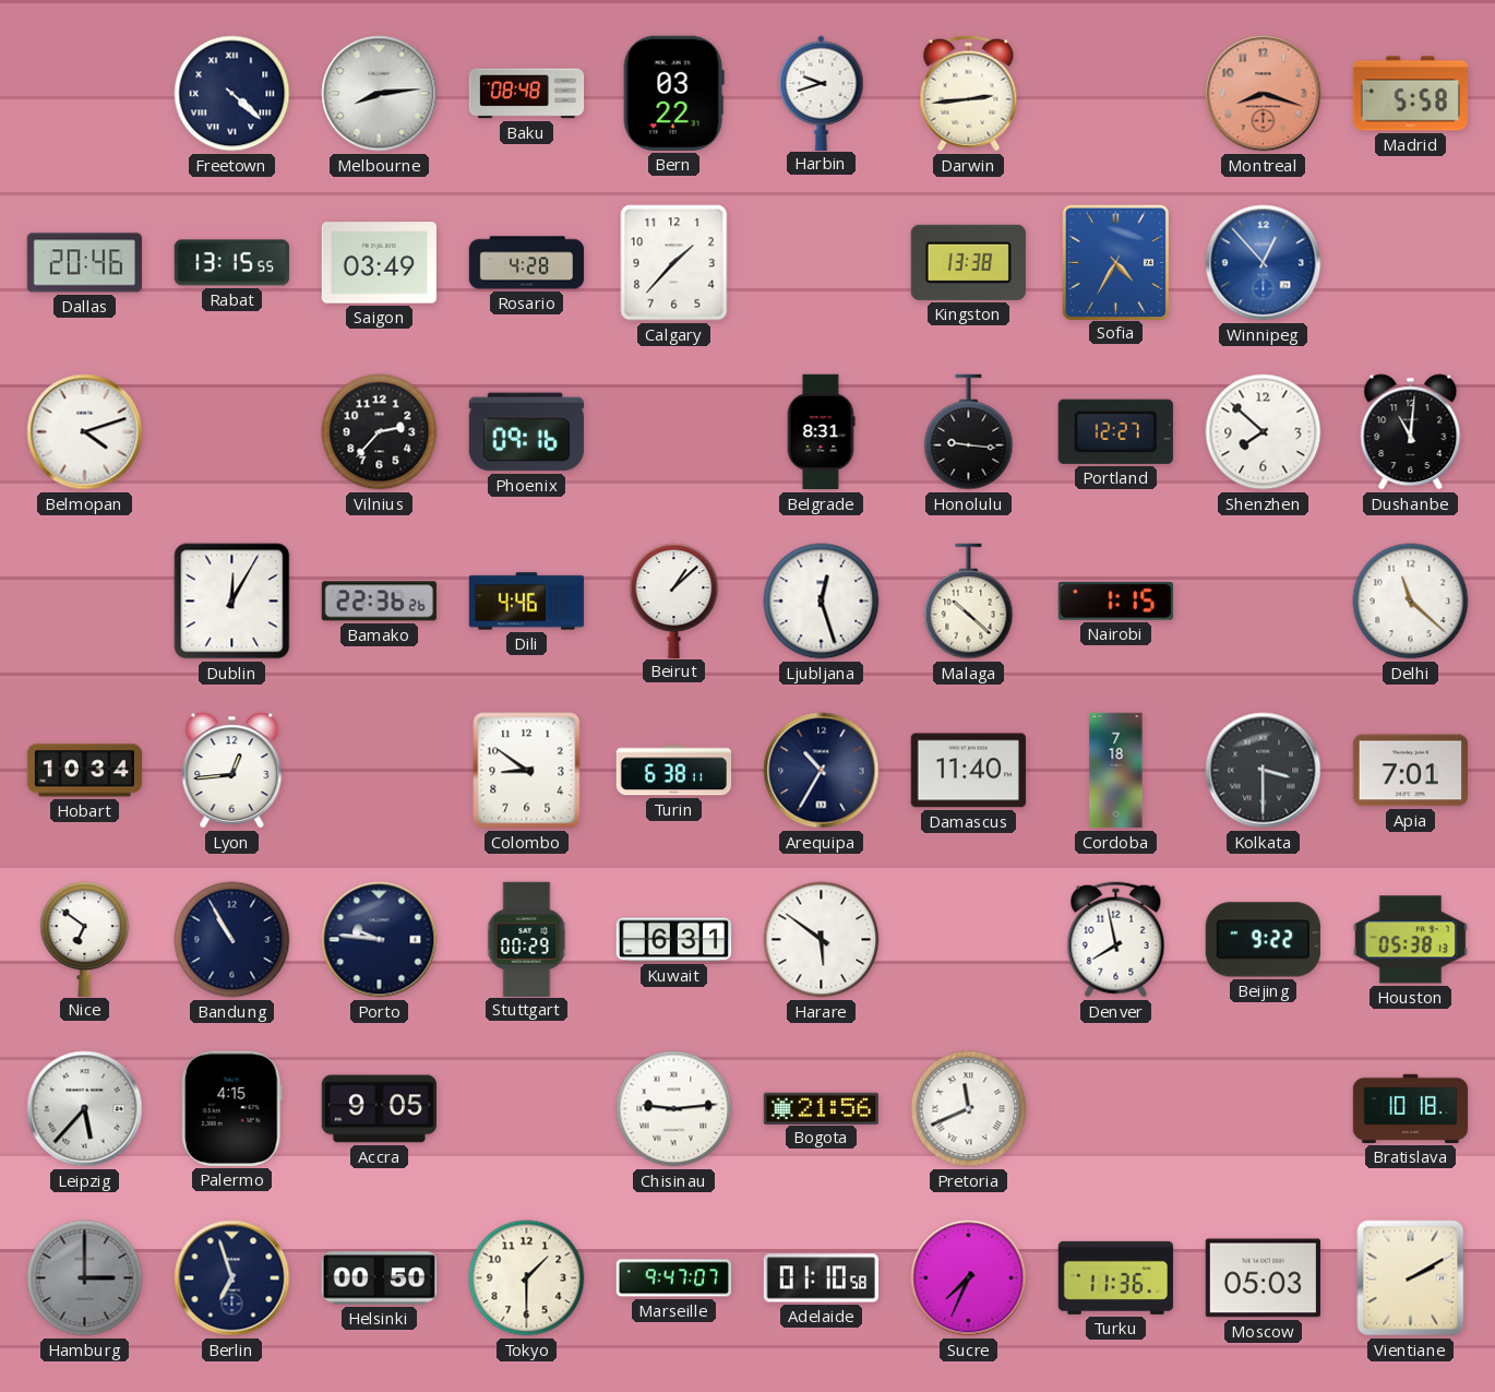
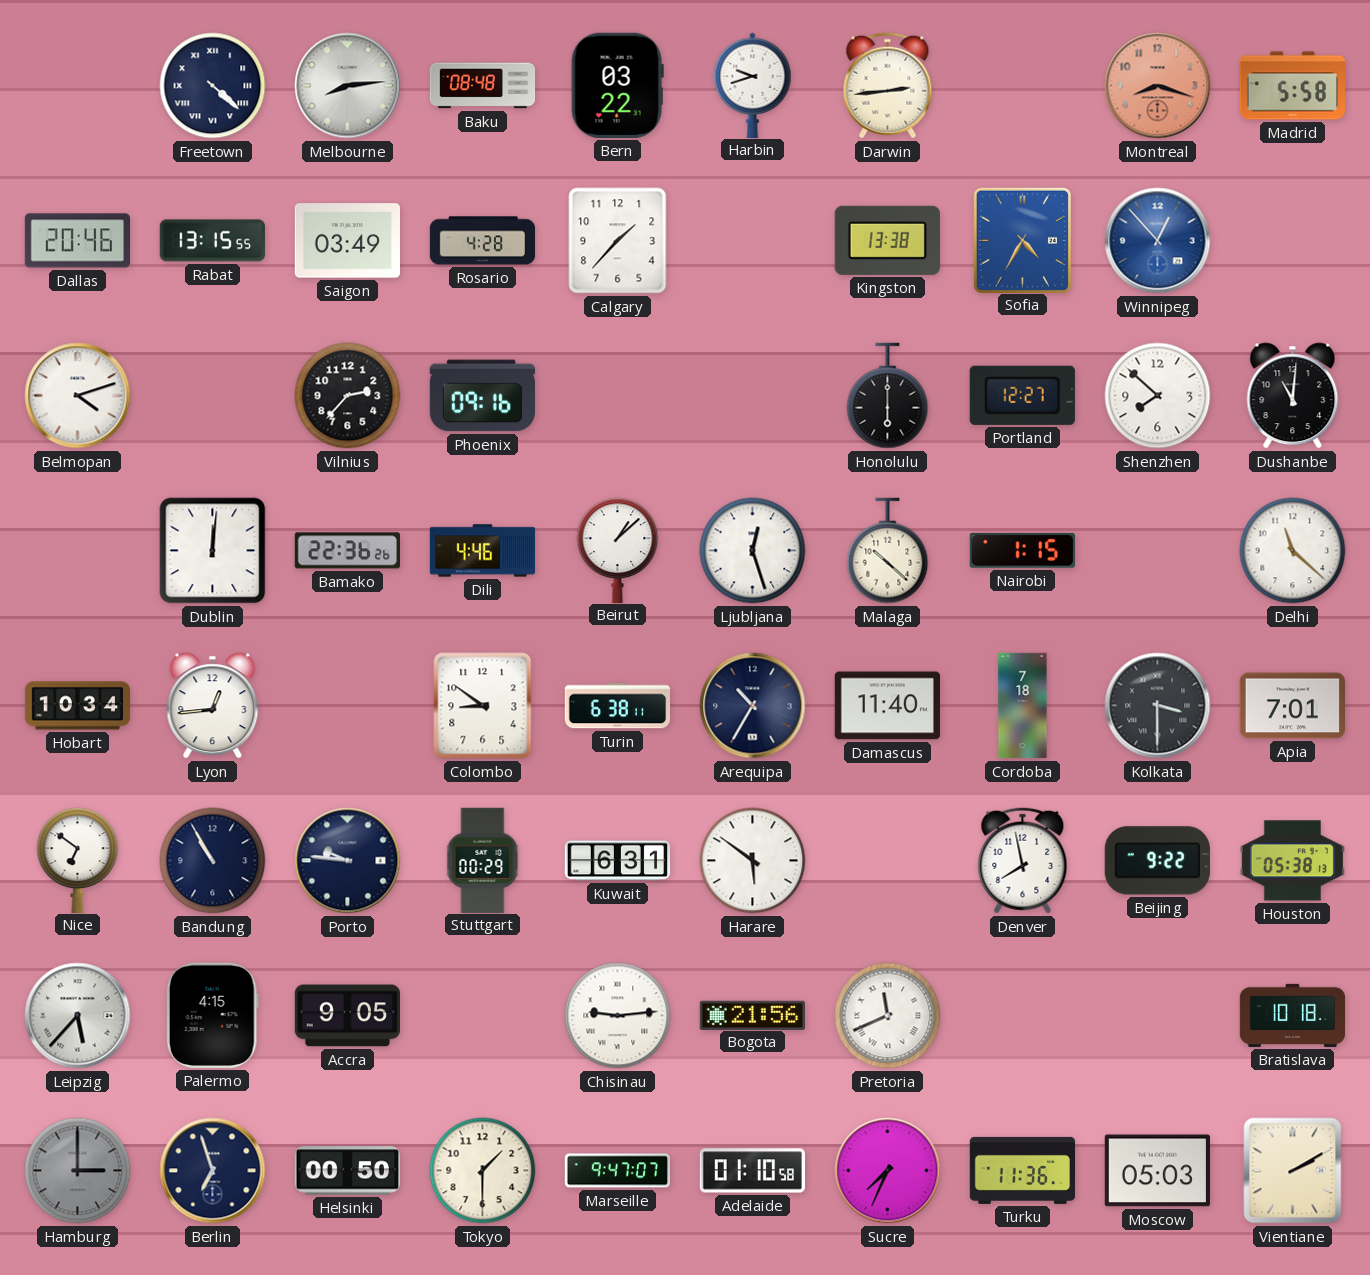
Belgrade: 8:31 -> none (821, 432)
Honolulu: 9:16 -> 6:00 (888, 396)
Dublin: 12:05 -> 12:01 (213, 551)
